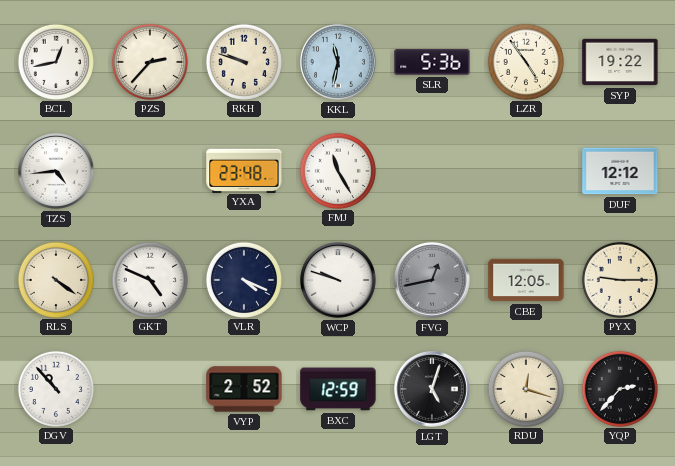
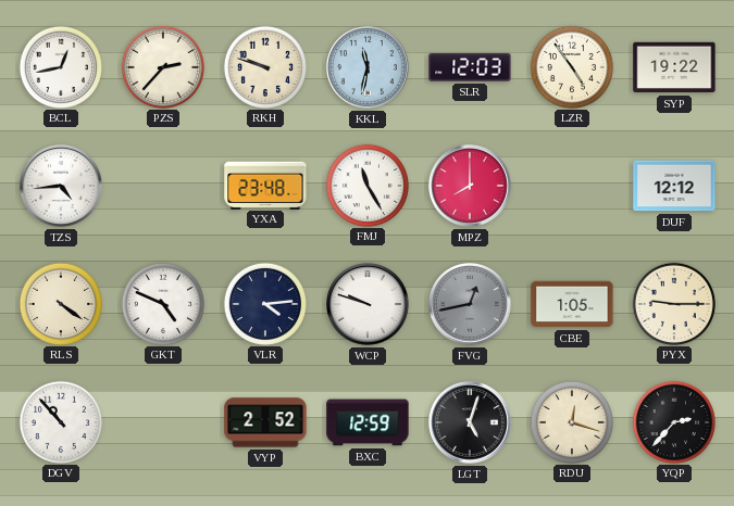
SLR: 5:36 -> 12:03 (470, 68)
MPZ: none -> 8:00 (471, 187)
VLR: 4:19 -> 4:14 (264, 303)
CBE: 12:05 -> 1:05 (572, 304)
